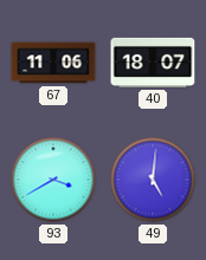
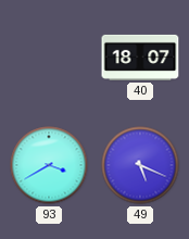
67: 11:06 -> none (53, 63)
49: 5:01 -> 5:19 (140, 165)
